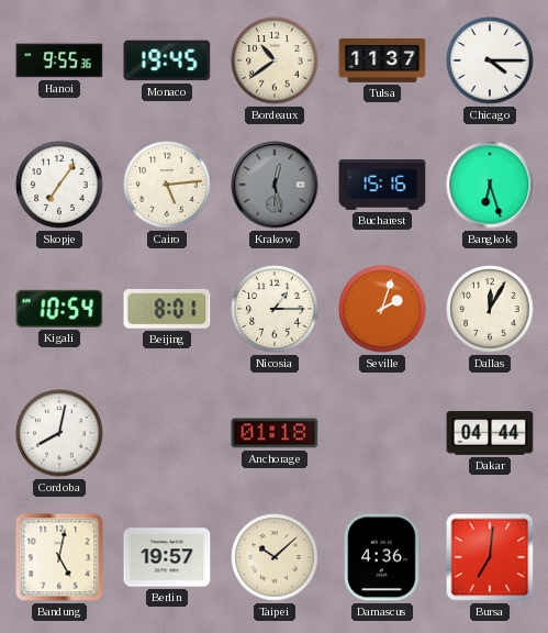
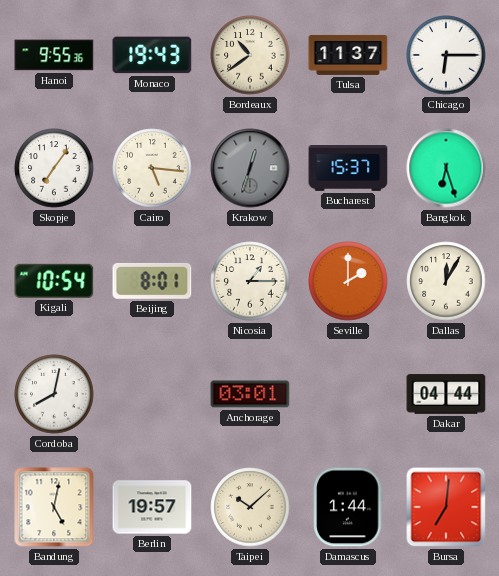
Monaco: 19:45 -> 19:43 (152, 55)
Chicago: 4:15 -> 6:15 (446, 55)
Cairo: 5:14 -> 5:16 (152, 168)
Krakow: 12:28 -> 12:33 (250, 168)
Bucharest: 15:16 -> 15:37 (348, 169)
Seville: 2:03 -> 2:00 (348, 281)
Anchorage: 01:18 -> 03:01 (250, 394)
Damascus: 4:36 -> 1:44 (348, 507)
